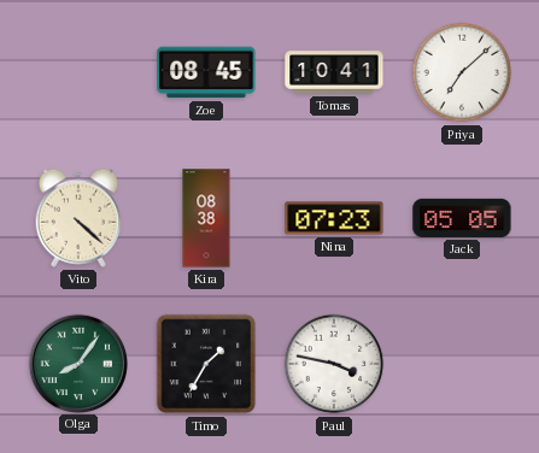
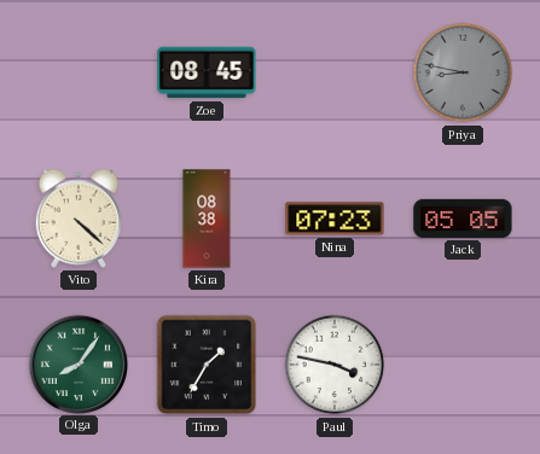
Tomas: 10:41 -> none (334, 72)
Priya: 7:08 -> 8:47 (463, 72)
Priya dial: white -> grey (463, 72)
